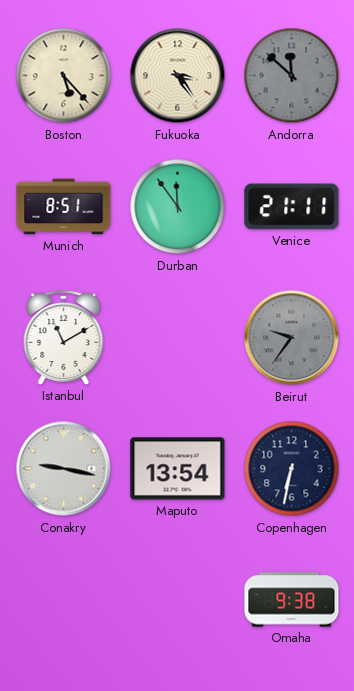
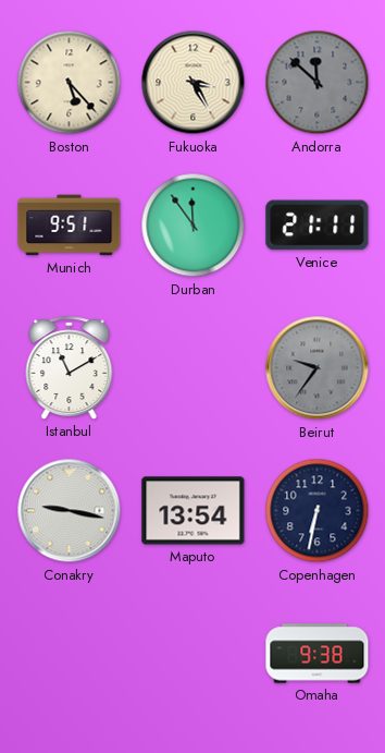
Fukuoka: 3:24 -> 3:25 (194, 83)
Munich: 8:51 -> 9:51 (70, 226)
